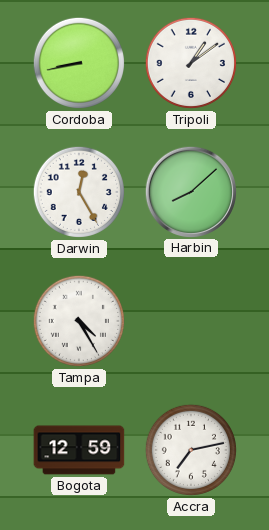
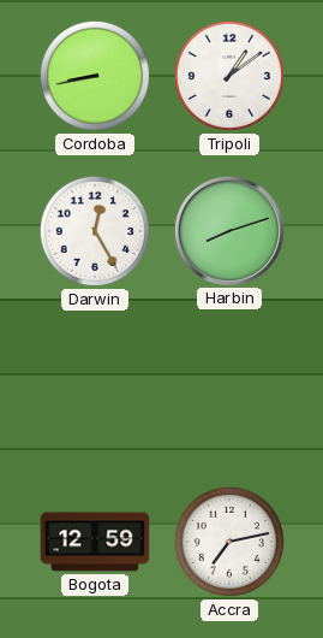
Harbin: 8:08 -> 8:12 (228, 230)
Tampa: 4:25 -> none (79, 321)
